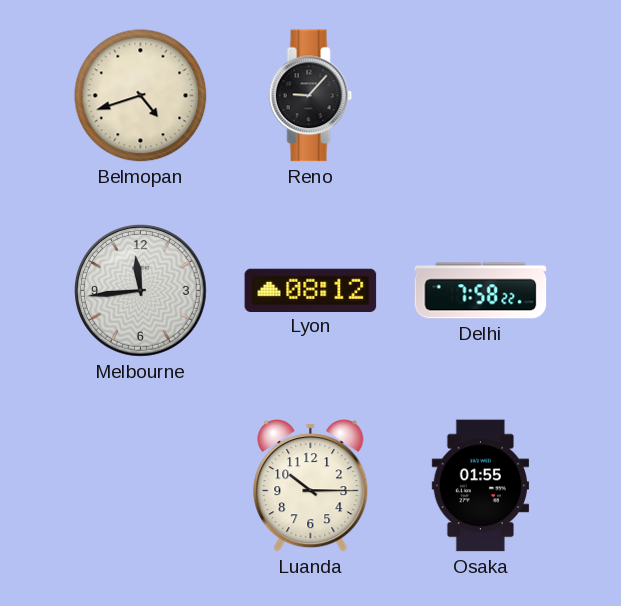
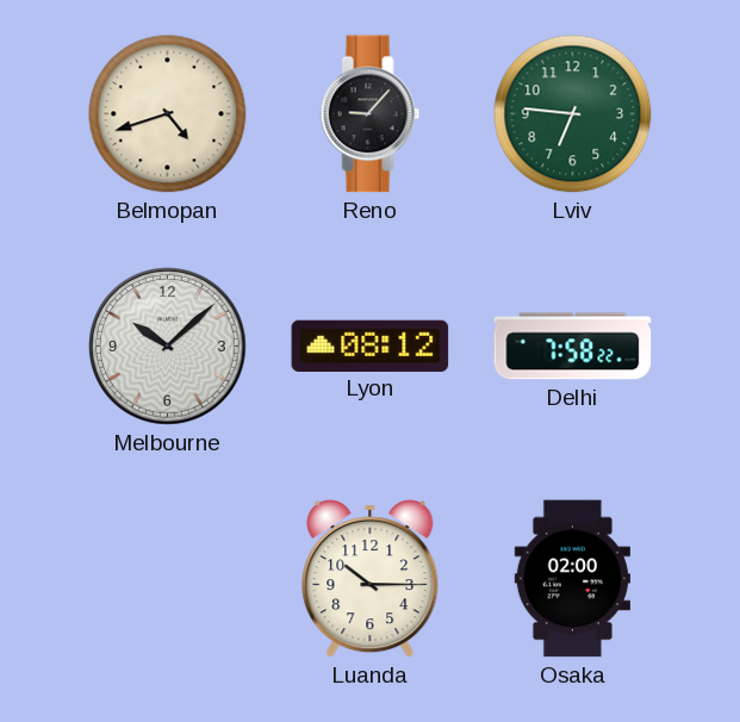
Lviv: none -> 6:46 (573, 114)
Melbourne: 11:44 -> 10:08 (168, 347)
Osaka: 01:55 -> 02:00 (572, 579)
